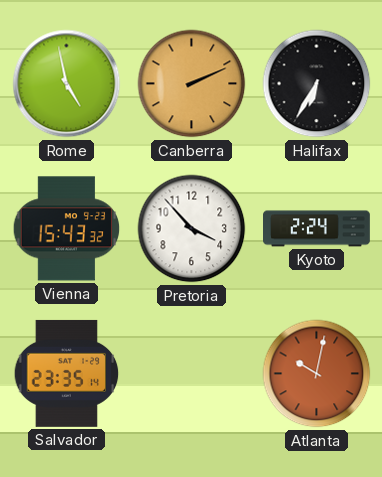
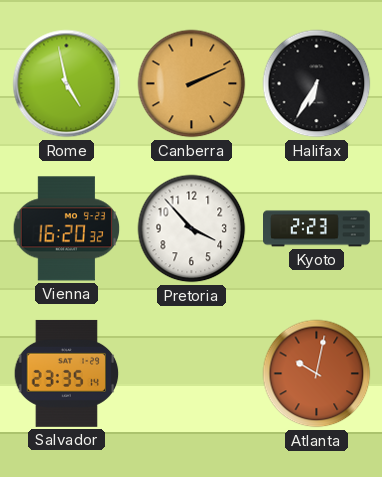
Vienna: 15:43 -> 16:20 (67, 229)
Kyoto: 2:24 -> 2:23 (317, 229)
